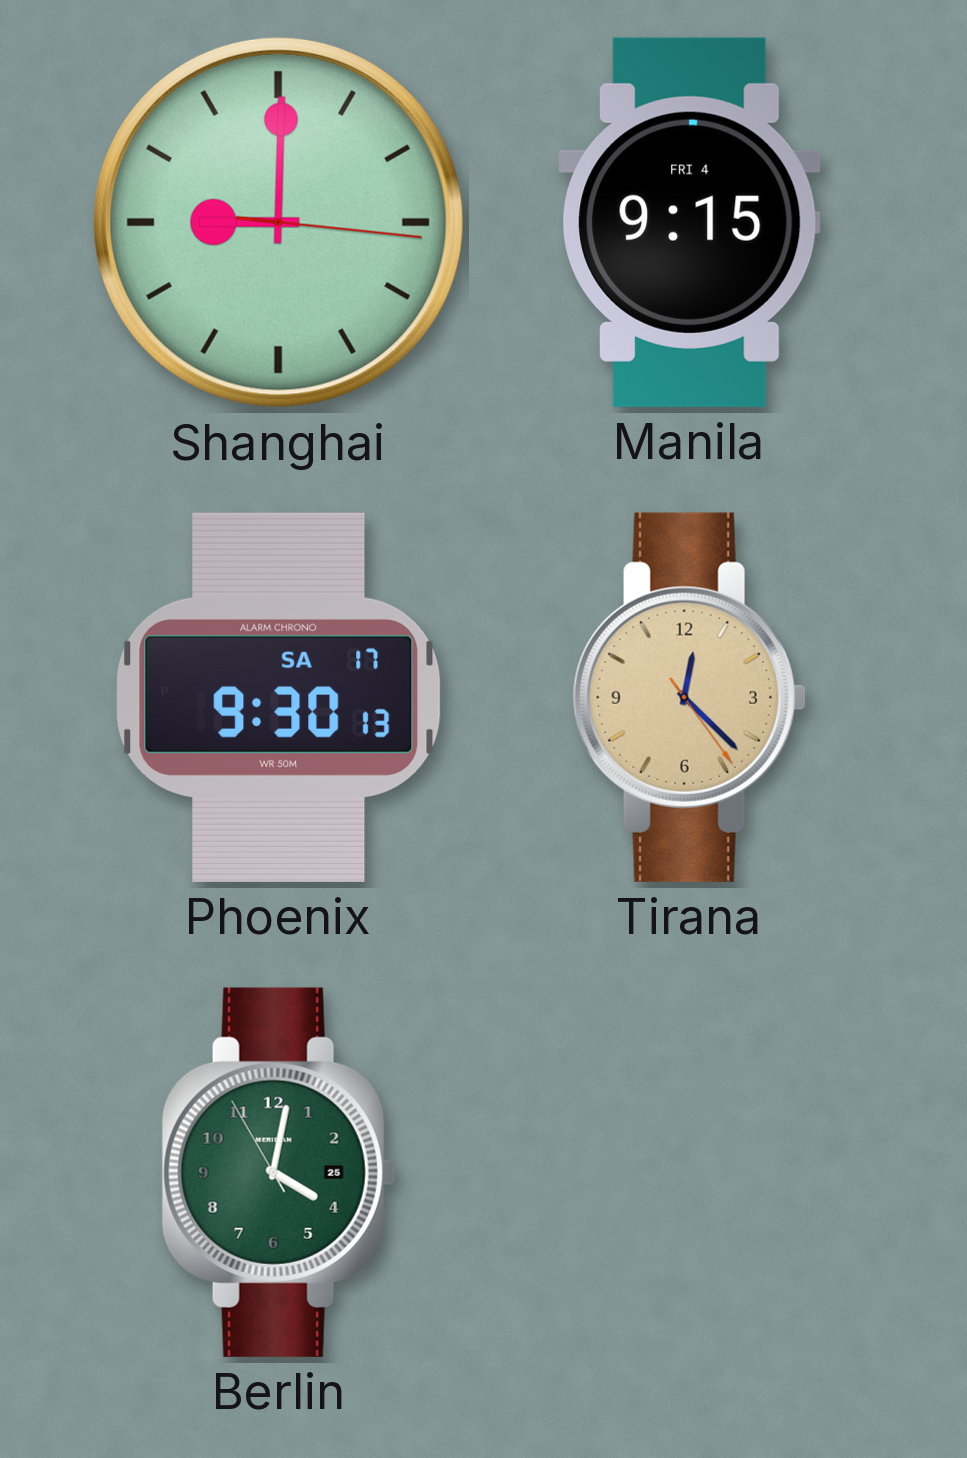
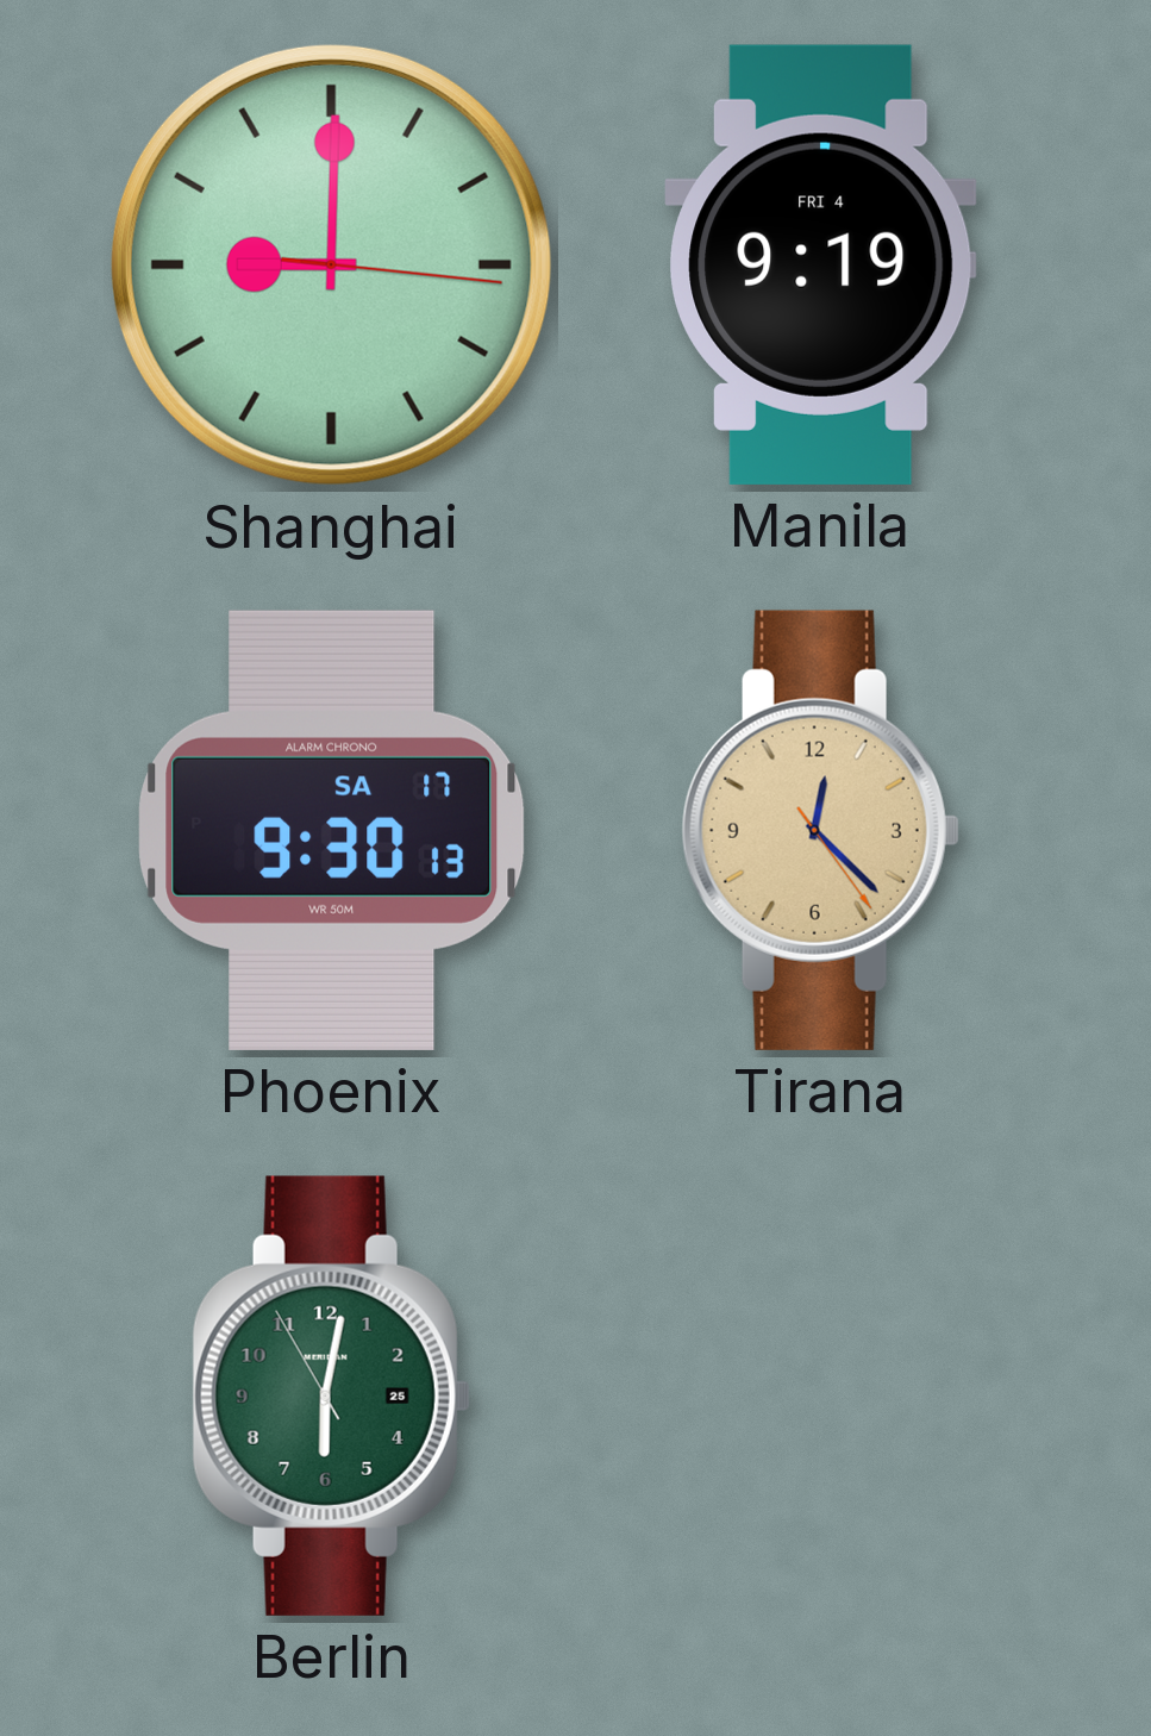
Manila: 9:15 -> 9:19 (821, 264)
Berlin: 4:01 -> 6:01 (331, 1395)
